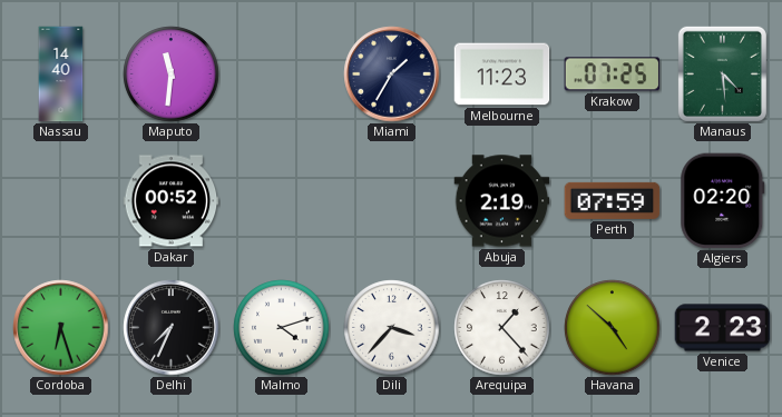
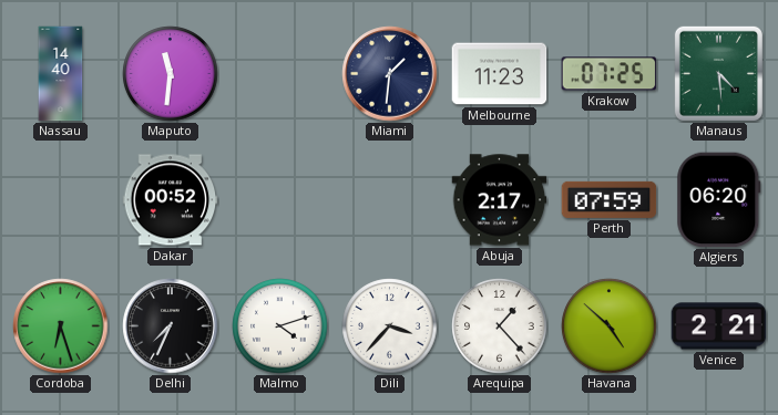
Miami: 1:35 -> 1:31 (390, 74)
Abuja: 2:19 -> 2:17 (500, 200)
Algiers: 02:20 -> 06:20 (719, 200)
Venice: 2:23 -> 2:21 (719, 326)
